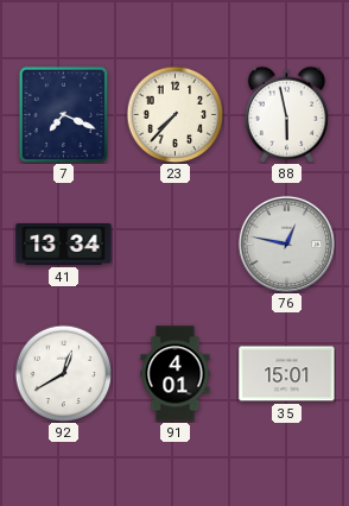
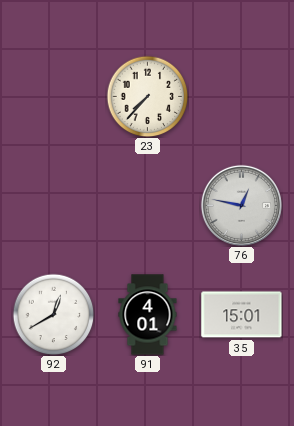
7: 7:19 -> none (64, 114)
88: 5:58 -> none (286, 114)
41: 13:34 -> none (64, 245)
